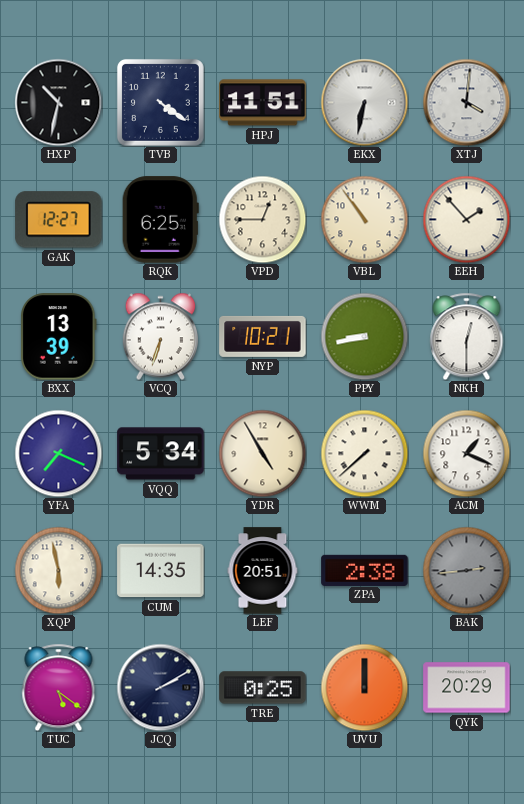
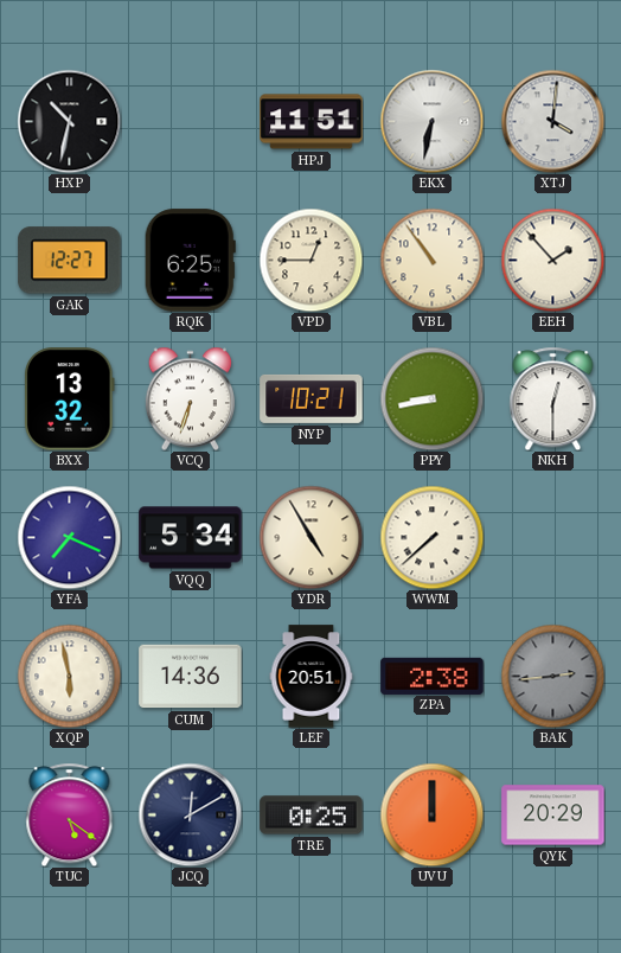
TVB: 4:21 -> none (160, 102)
BXX: 13:39 -> 13:32 (70, 399)
ACM: 1:19 -> none (466, 453)
CUM: 14:35 -> 14:36 (191, 677)
JCQ: 2:10 -> 12:10 (190, 814)
